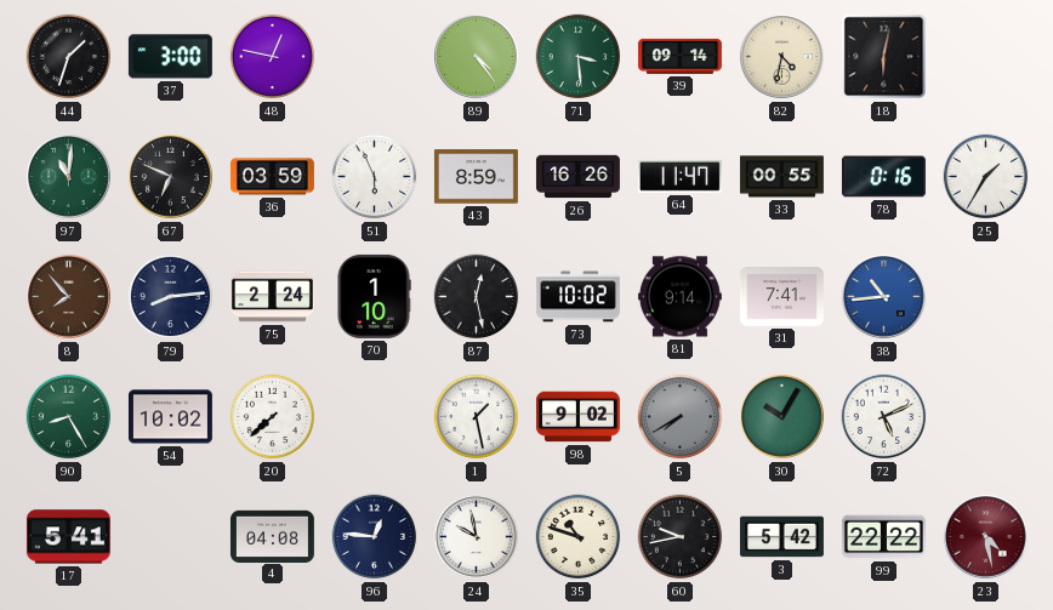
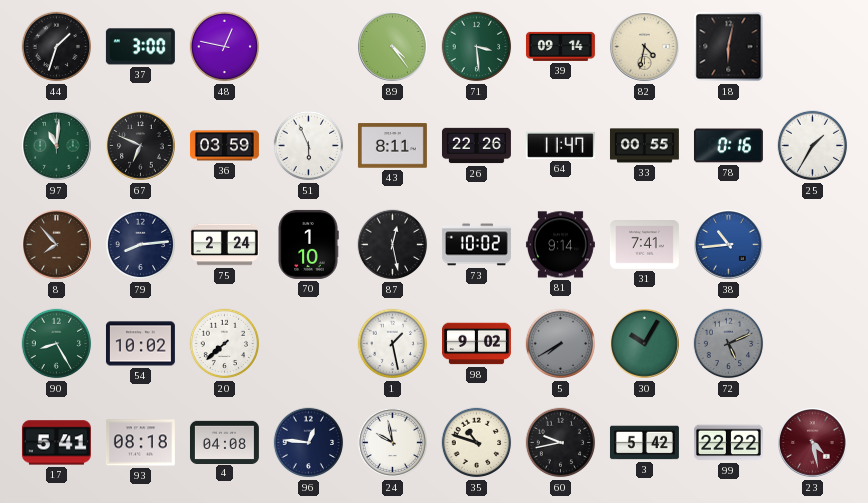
43: 8:59 -> 8:11 (392, 146)
26: 16:26 -> 22:26 (476, 146)
72 dial: white -> grey (729, 344)
93: none -> 08:18 (140, 443)
